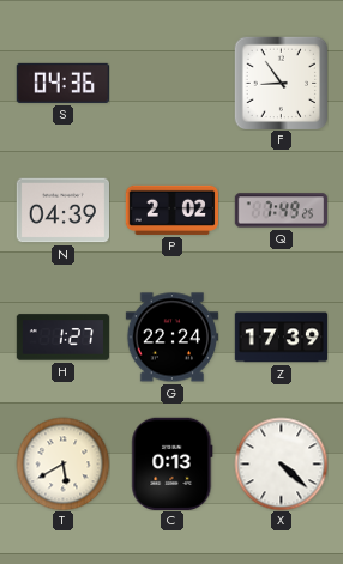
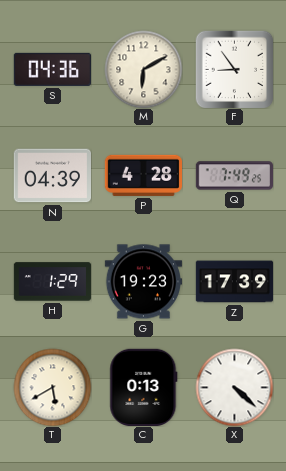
M: none -> 6:10 (143, 69)
P: 2:02 -> 4:28 (143, 175)
H: 1:27 -> 1:29 (52, 282)
G: 22:24 -> 19:23 (143, 282)
